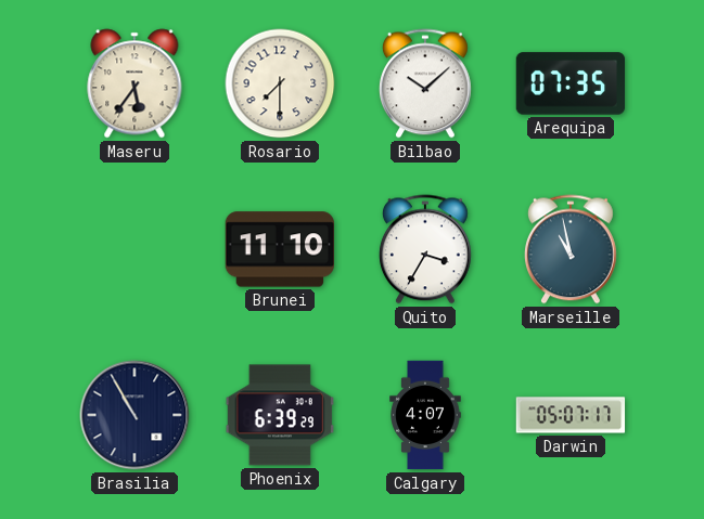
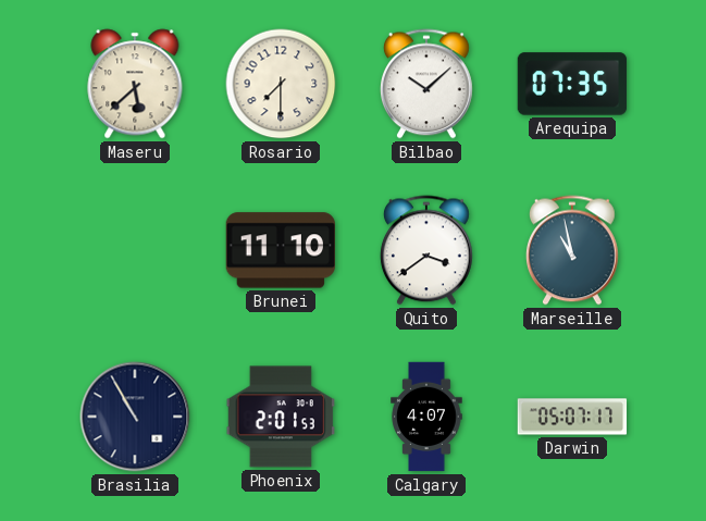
Maseru: 5:36 -> 5:38 (135, 84)
Quito: 3:35 -> 3:39 (426, 250)
Phoenix: 6:39 -> 2:01 (280, 417)
